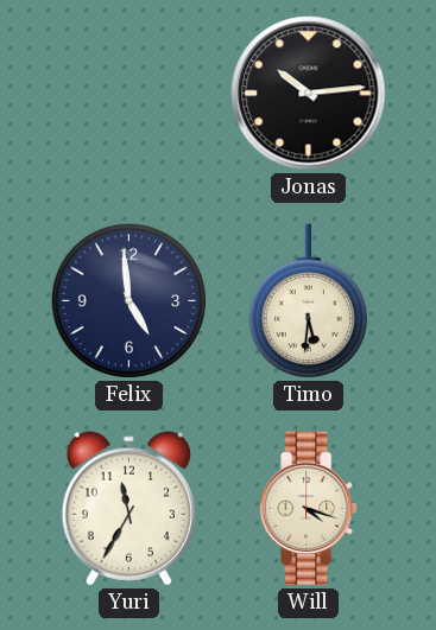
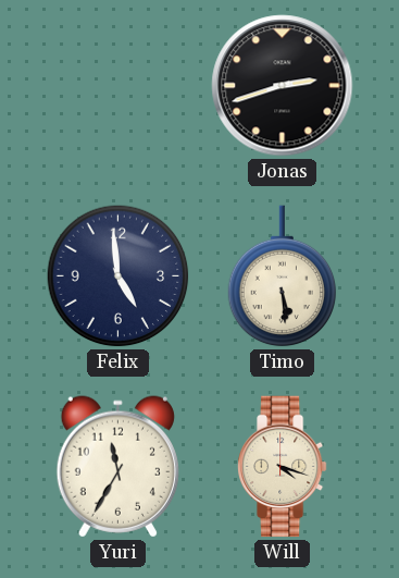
Jonas: 10:14 -> 2:42 (283, 86)
Timo: 5:31 -> 5:29 (283, 276)
